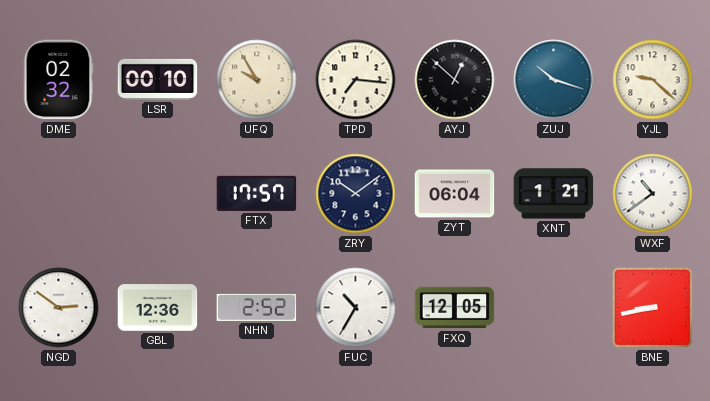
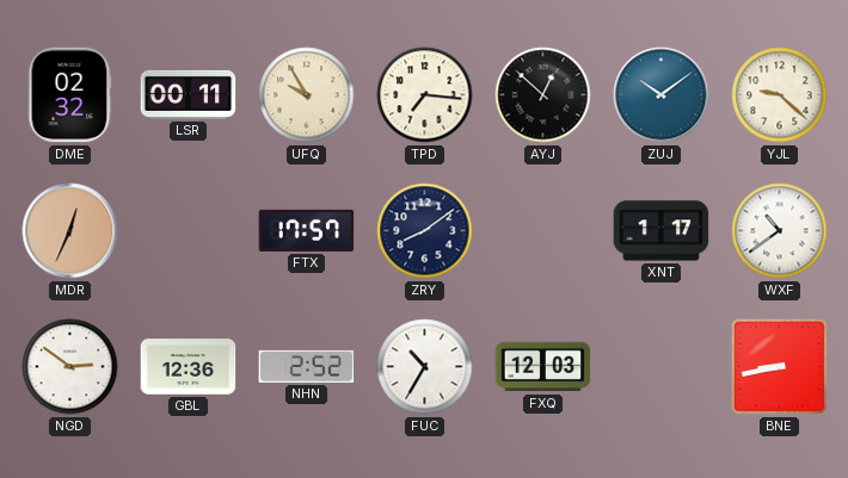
LSR: 00:10 -> 00:11 (189, 94)
ZUJ: 10:18 -> 10:09 (662, 95)
MDR: none -> 12:34 (70, 231)
ZRY: 10:09 -> 8:09 (425, 231)
ZYT: 06:04 -> none (455, 194)
XNT: 1:21 -> 1:17 (662, 231)
FXQ: 12:05 -> 12:03 (543, 367)
